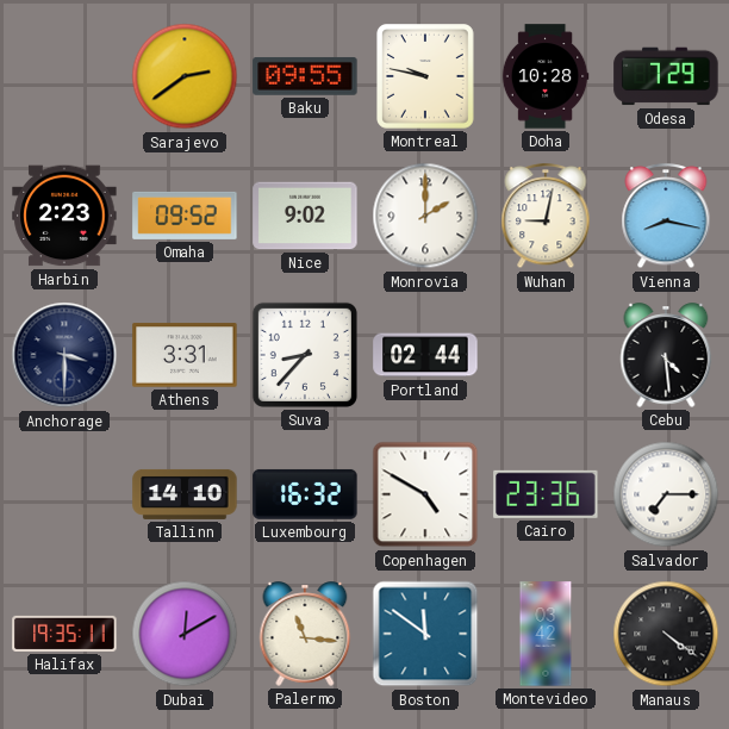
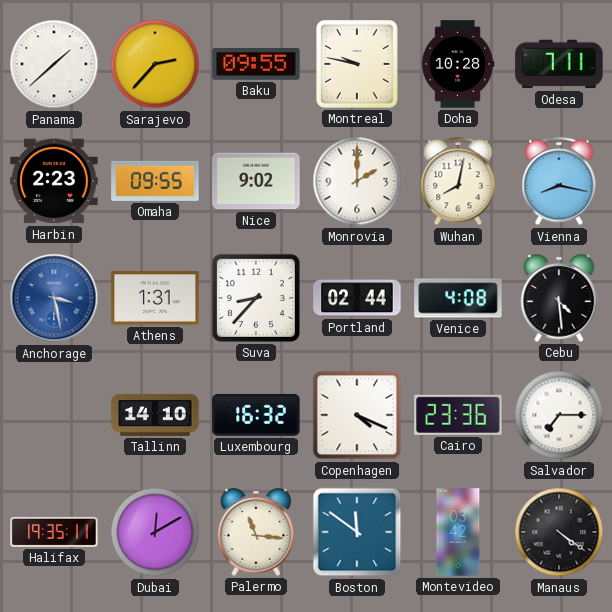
Panama: none -> 1:38 (54, 64)
Sarajevo: 2:39 -> 2:37 (155, 64)
Odesa: 7:29 -> 7:11 (559, 64)
Omaha: 09:52 -> 09:55 (155, 181)
Wuhan: 9:02 -> 8:02 (458, 182)
Anchorage: 3:30 -> 3:28 (54, 298)
Anchorage dial: navy -> blue (54, 298)
Athens: 3:31 -> 1:31 (155, 298)
Venice: none -> 4:08 (458, 298)
Copenhagen: 4:50 -> 4:19 (357, 415)
